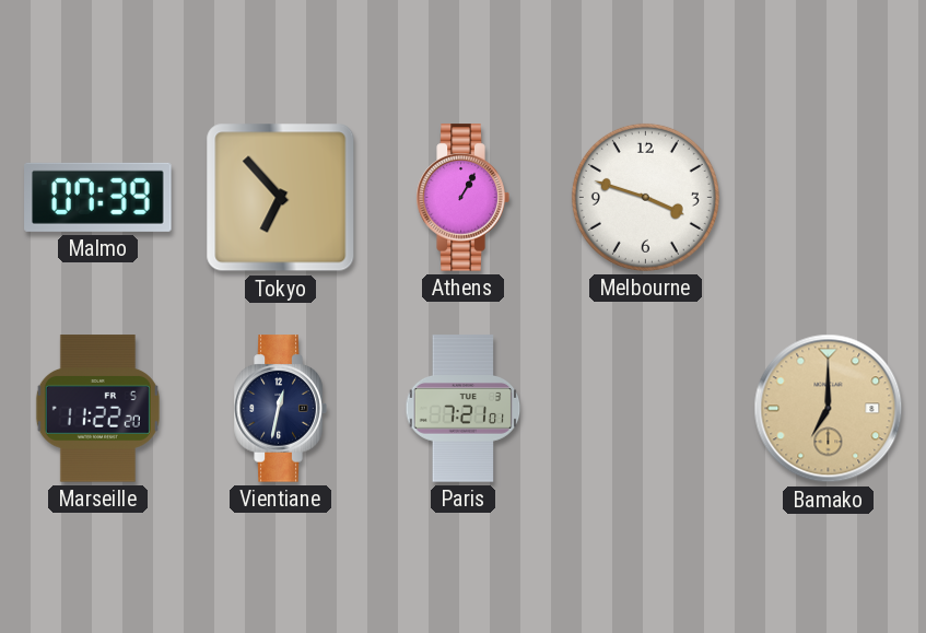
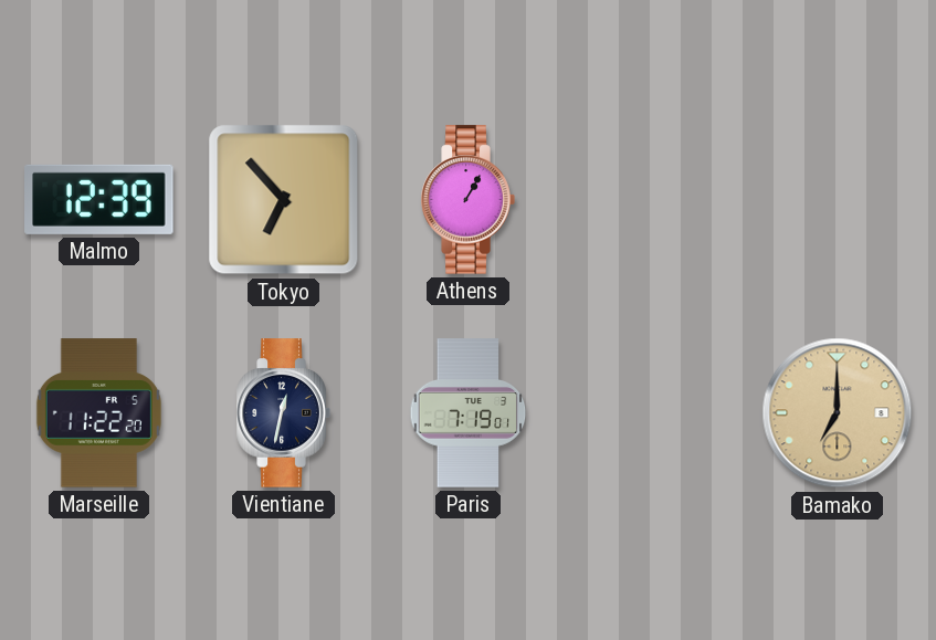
Malmo: 07:39 -> 12:39 (99, 199)
Melbourne: 3:48 -> none (645, 197)
Paris: 7:21 -> 7:19 (469, 413)
